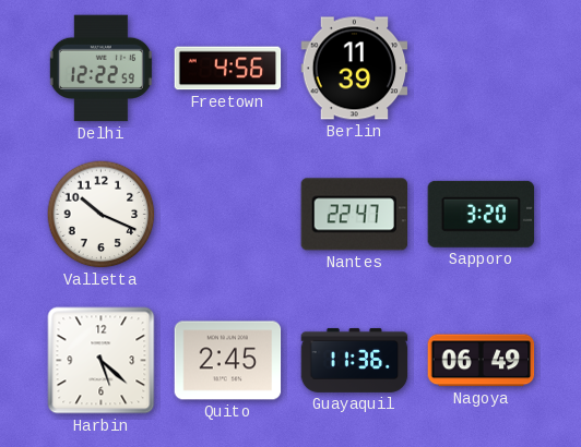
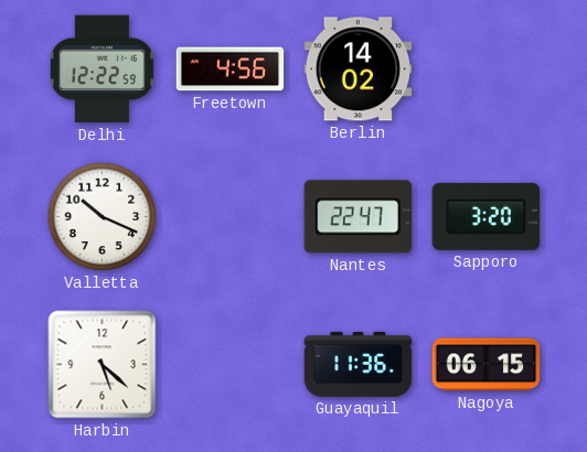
Berlin: 11:39 -> 14:02 (359, 69)
Quito: 2:45 -> none (228, 361)
Nagoya: 06:49 -> 06:15 (487, 365)
